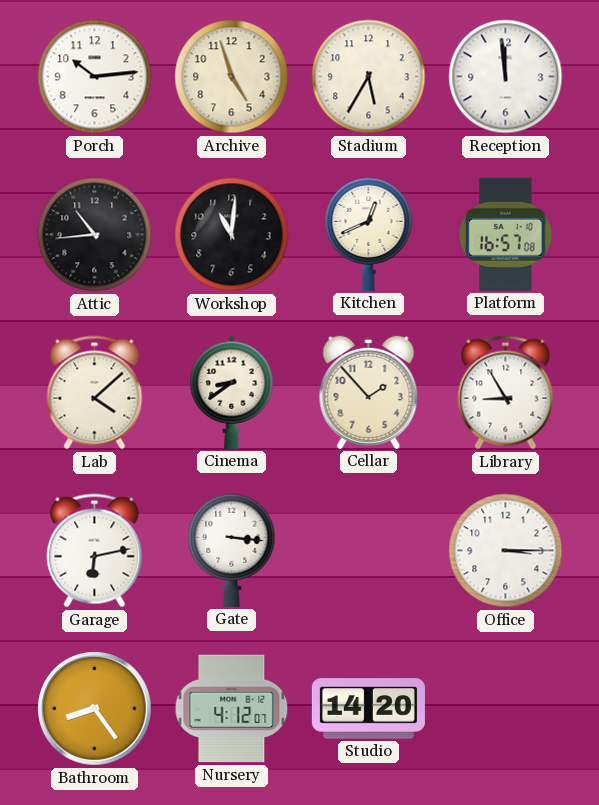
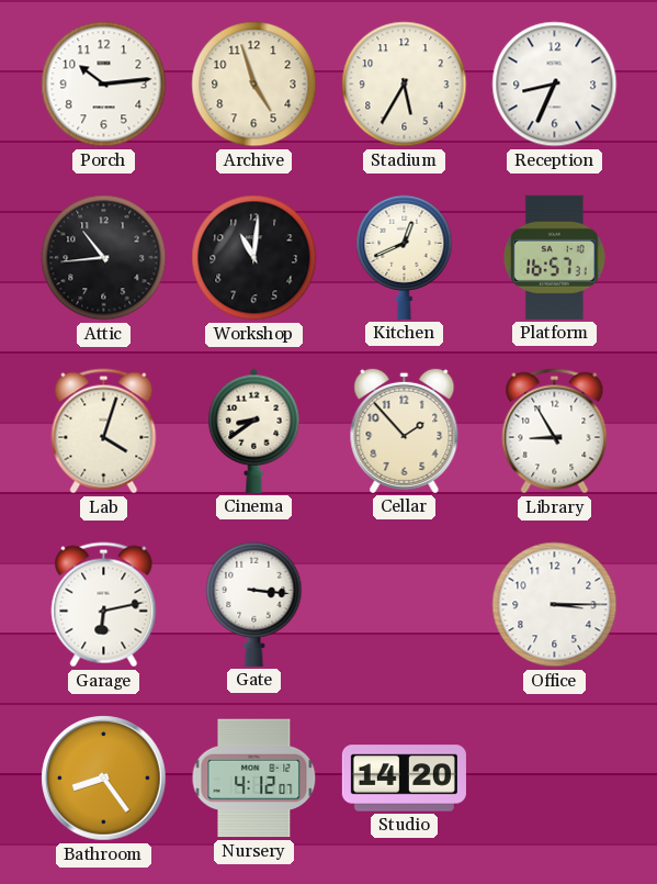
Reception: 11:59 -> 8:34 (555, 85)
Platform: 16:57:08 -> 16:57:31 (555, 257)
Lab: 4:08 -> 4:03 (104, 432)
